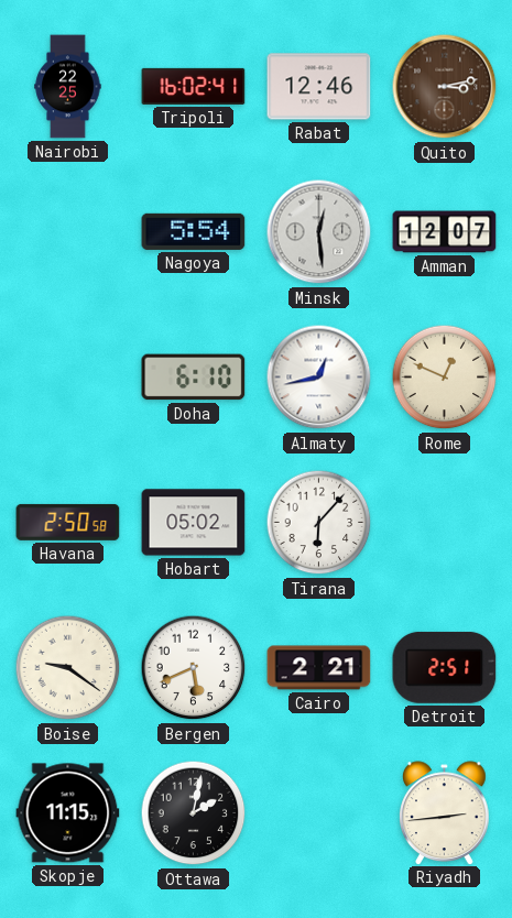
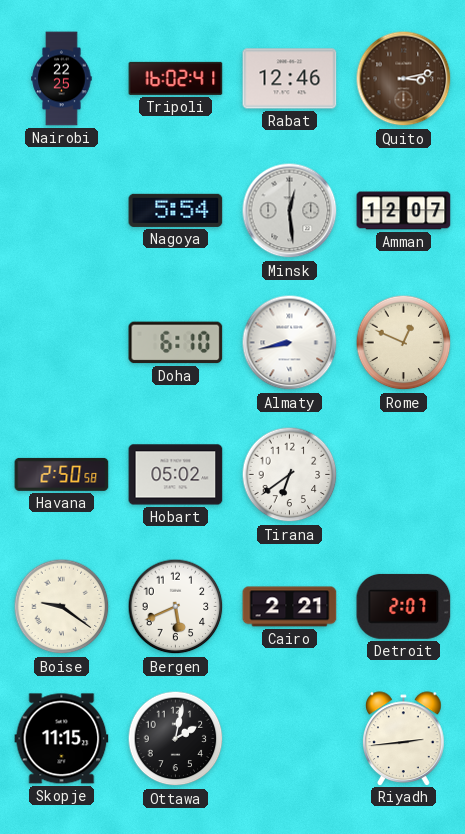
Almaty: 12:43 -> 8:43 (290, 343)
Tirana: 6:07 -> 6:39 (290, 475)
Detroit: 2:51 -> 2:07 (404, 606)
